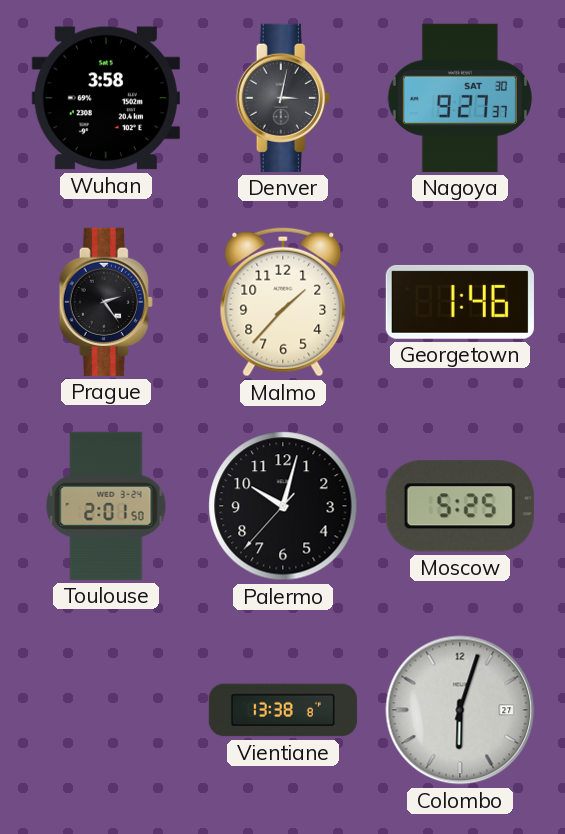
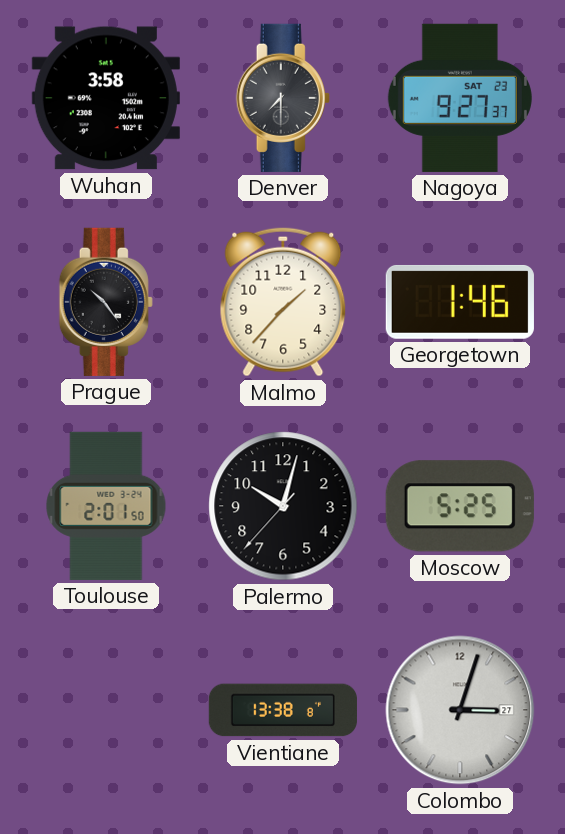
Denver: 3:02 -> 7:30 (283, 98)
Nagoya date: SAT 30 -> SAT 23 (460, 98)
Prague: 2:24 -> 10:24 (106, 302)
Colombo: 6:03 -> 3:03 (460, 710)
